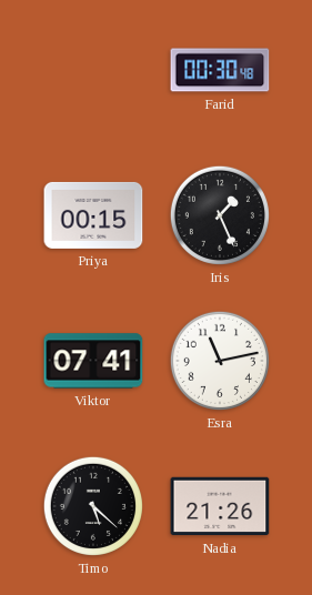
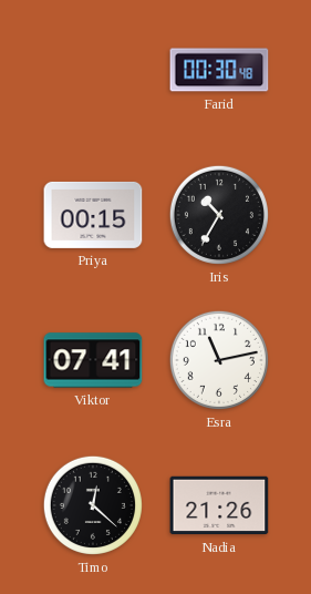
Iris: 1:26 -> 10:35 (219, 215)
Timo: 5:22 -> 12:22 (93, 505)
